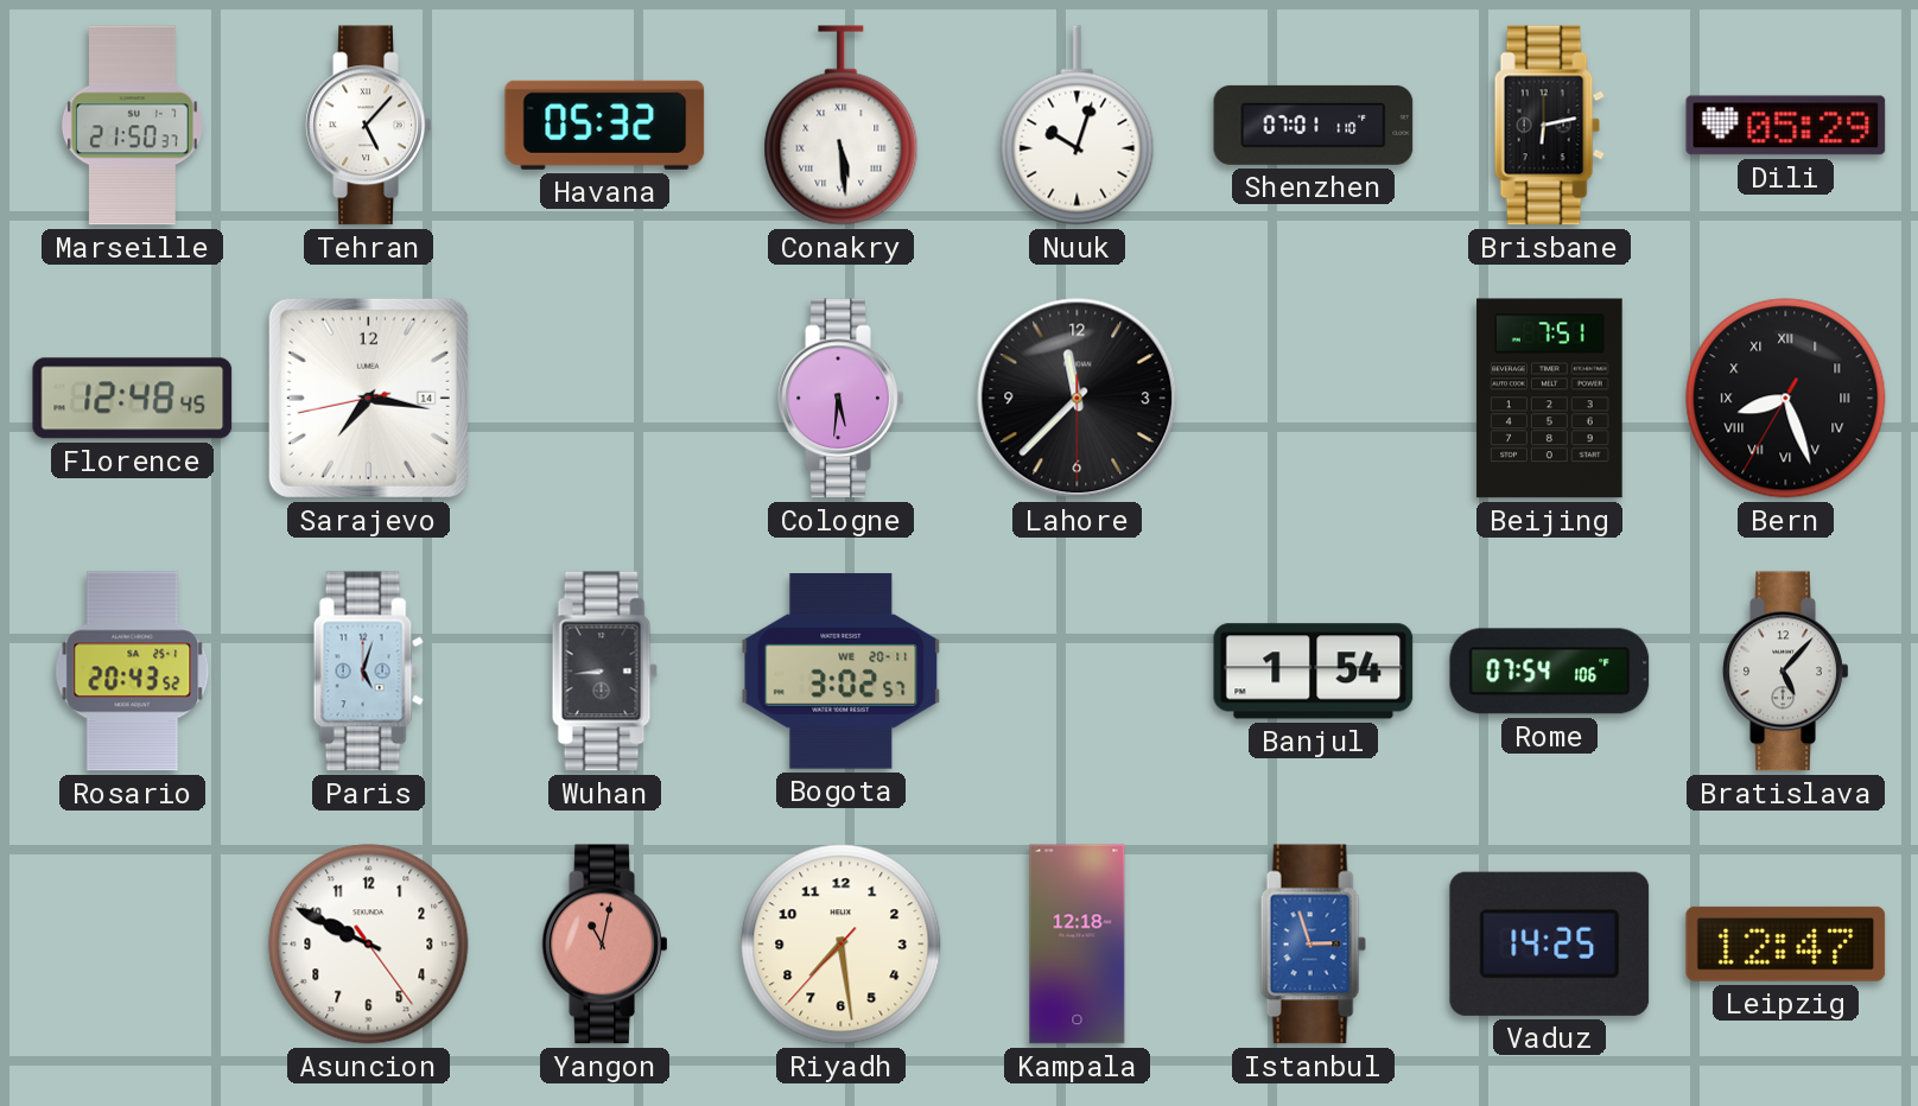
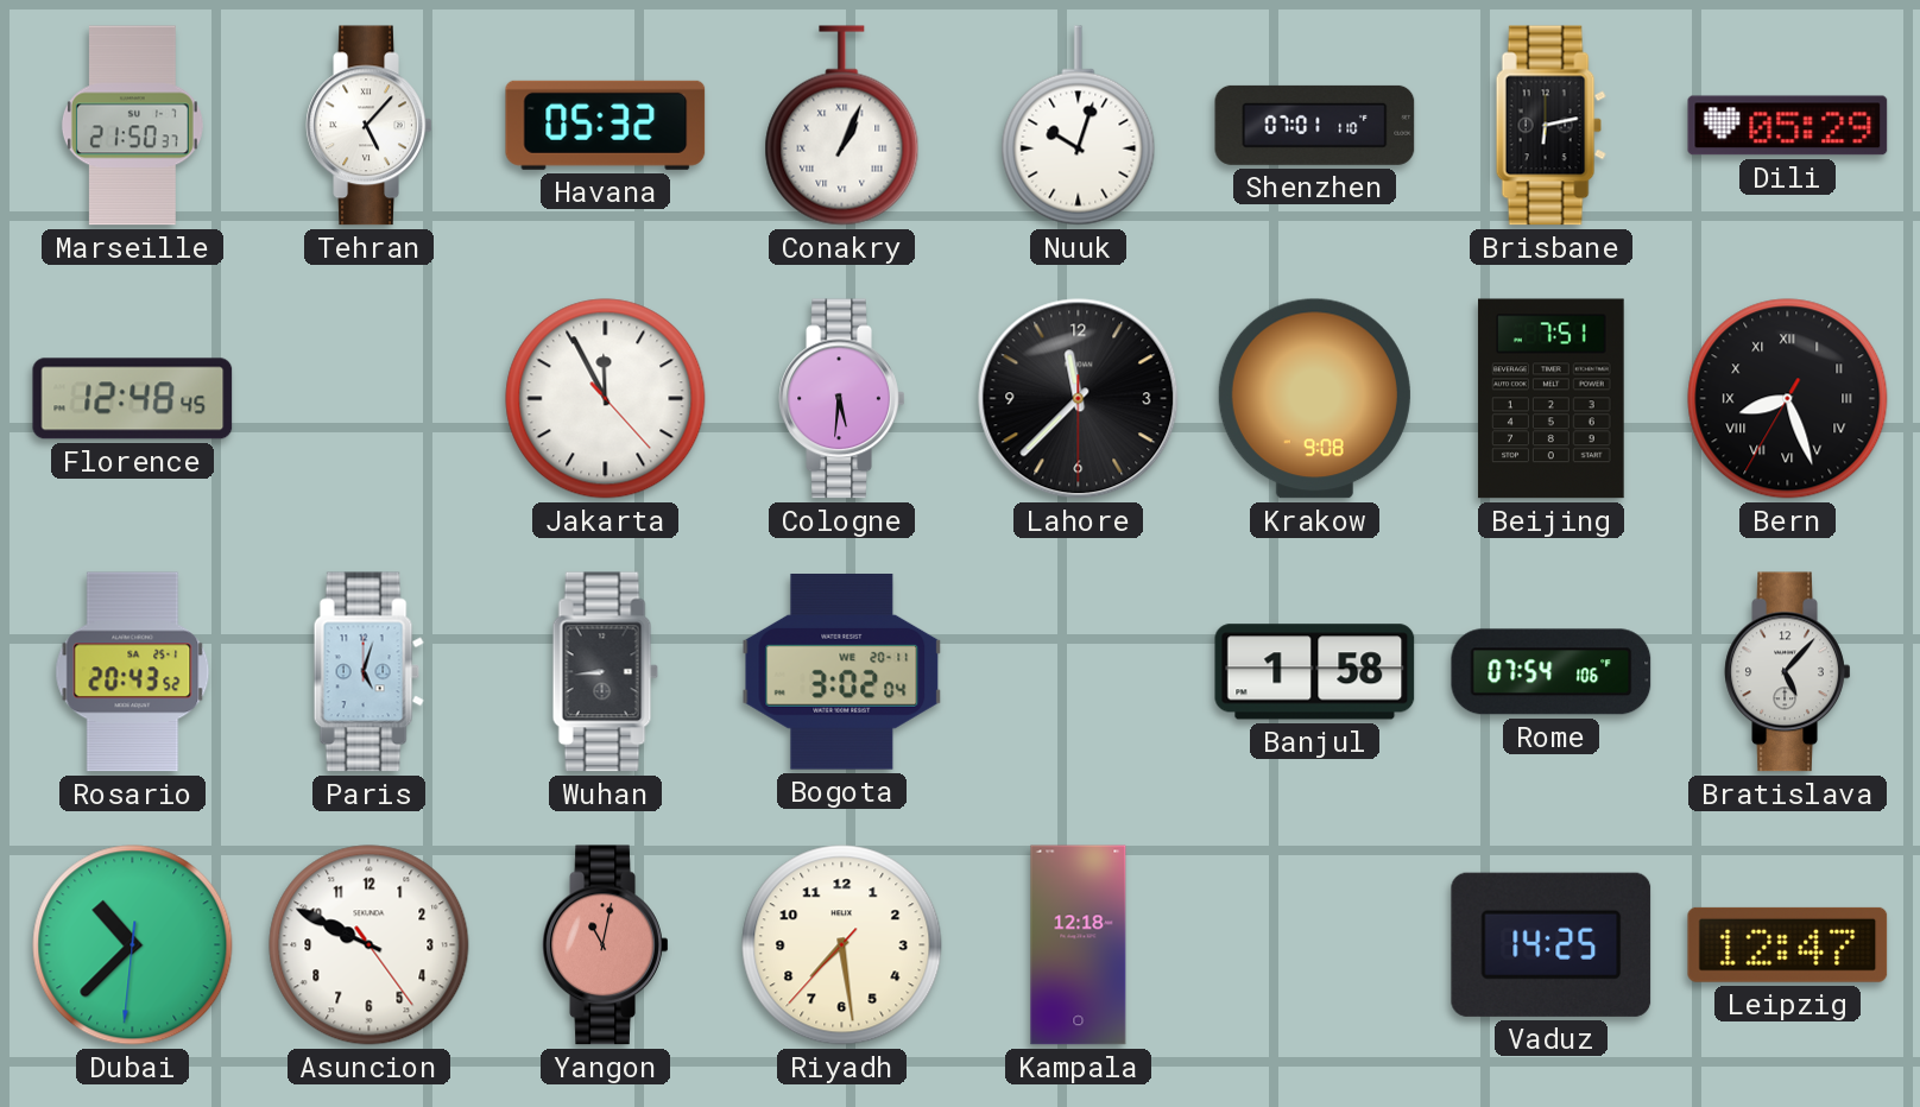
Conakry: 5:29 -> 1:04 (842, 126)
Sarajevo: 7:16 -> none (368, 398)
Jakarta: none -> 11:55 (606, 399)
Krakow: none -> 9:08 (1314, 399)
Bogota: 3:02:57 -> 3:02:04 (842, 672)
Banjul: 1:54 -> 1:58 (1315, 672)
Dubai: none -> 10:37 (133, 945)
Istanbul: 2:57 -> none (1313, 945)
